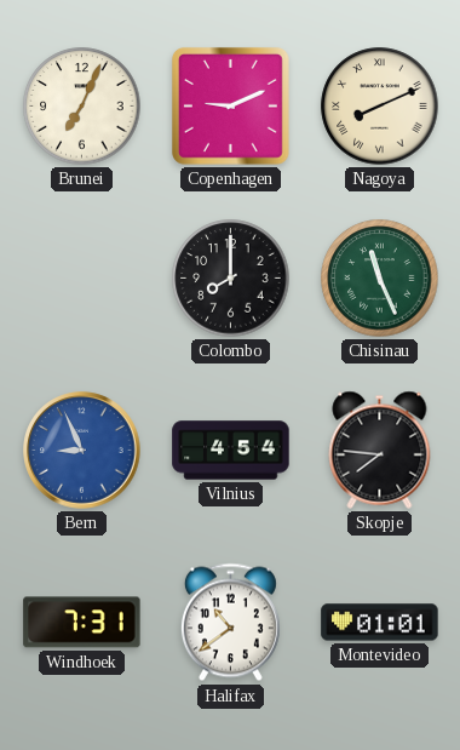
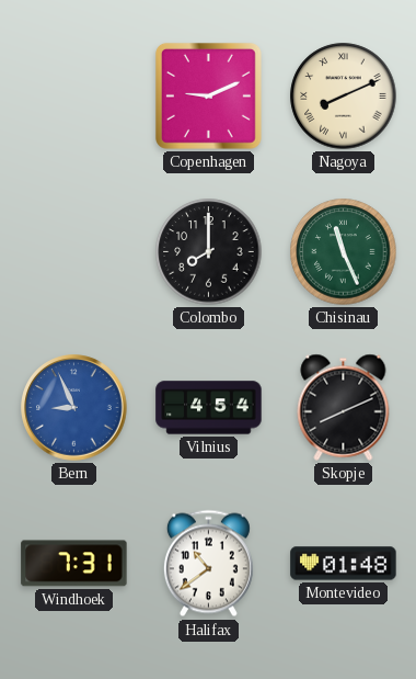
Brunei: 7:04 -> none (82, 107)
Skopje: 7:46 -> 8:11 (344, 407)
Montevideo: 01:01 -> 01:48 (344, 564)
